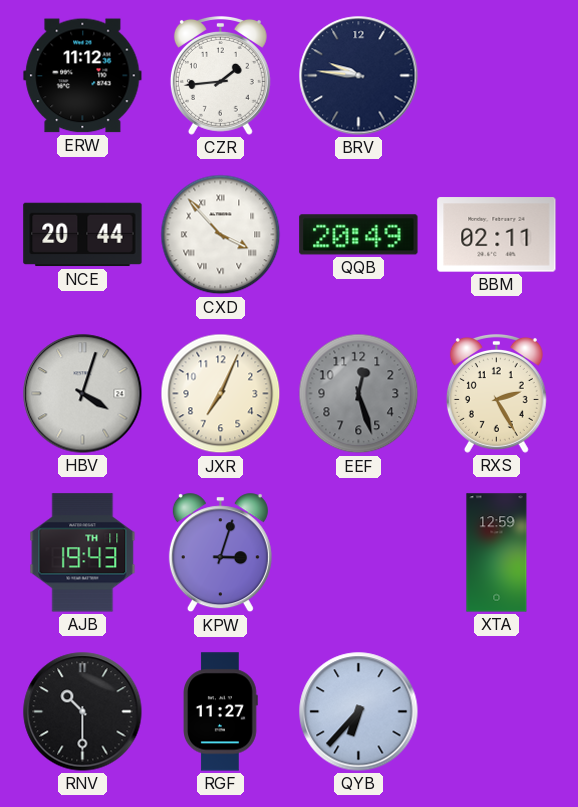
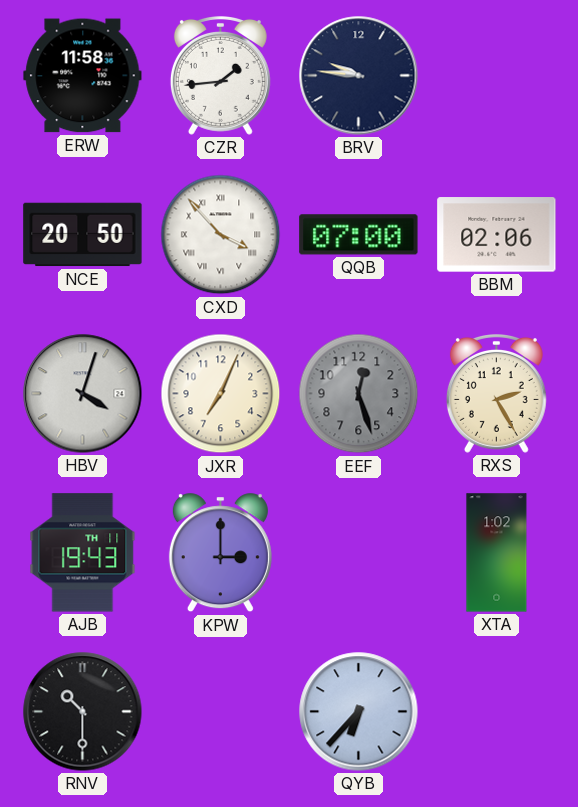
ERW: 11:12 -> 11:58 (83, 76)
NCE: 20:44 -> 20:50 (83, 235)
QQB: 20:49 -> 07:00 (359, 235)
BBM: 02:11 -> 02:06 (497, 235)
KPW: 3:03 -> 3:00 (220, 553)
XTA: 12:59 -> 1:02 (497, 553)
RGF: 11:27 -> none (221, 712)
